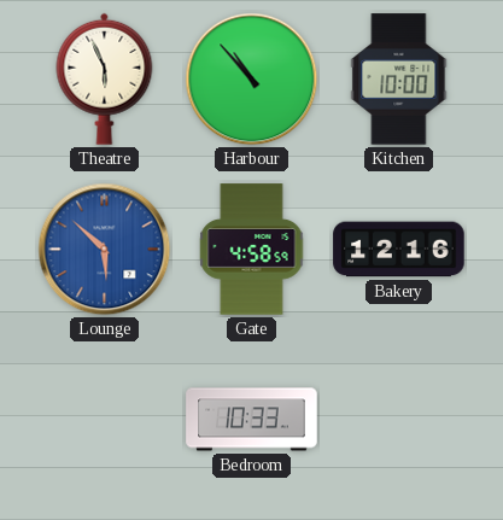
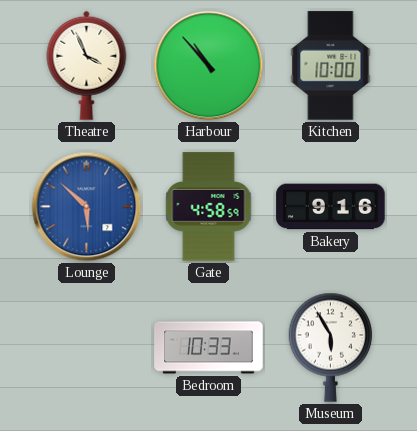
Theatre: 5:56 -> 3:56 (87, 65)
Bakery: 12:16 -> 9:16 (331, 207)
Museum: none -> 5:55 (331, 347)
